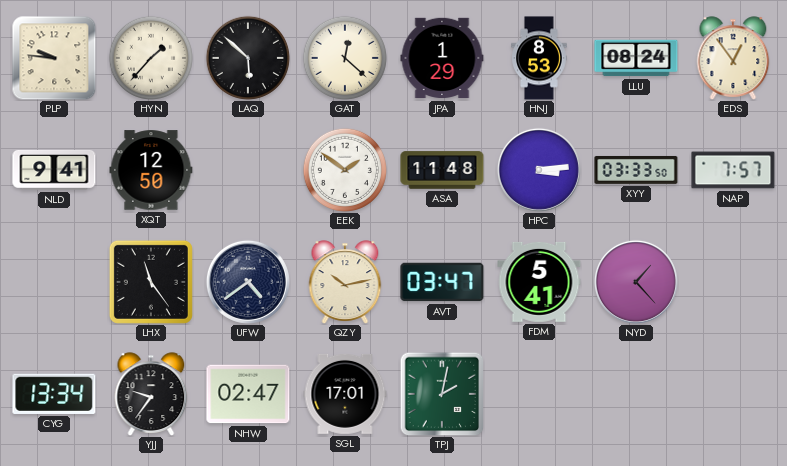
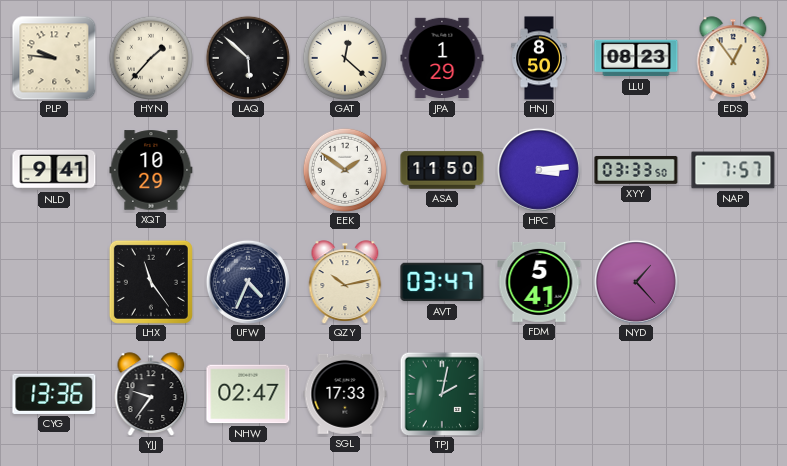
HNJ: 8:53 -> 8:50 (539, 58)
LLU: 08:24 -> 08:23 (636, 58)
XQT: 12:50 -> 10:29 (151, 170)
ASA: 11:48 -> 11:50 (442, 170)
UFW: 4:39 -> 4:34 (248, 282)
CYG: 13:34 -> 13:36 (54, 394)
SGL: 17:01 -> 17:33 (345, 394)
